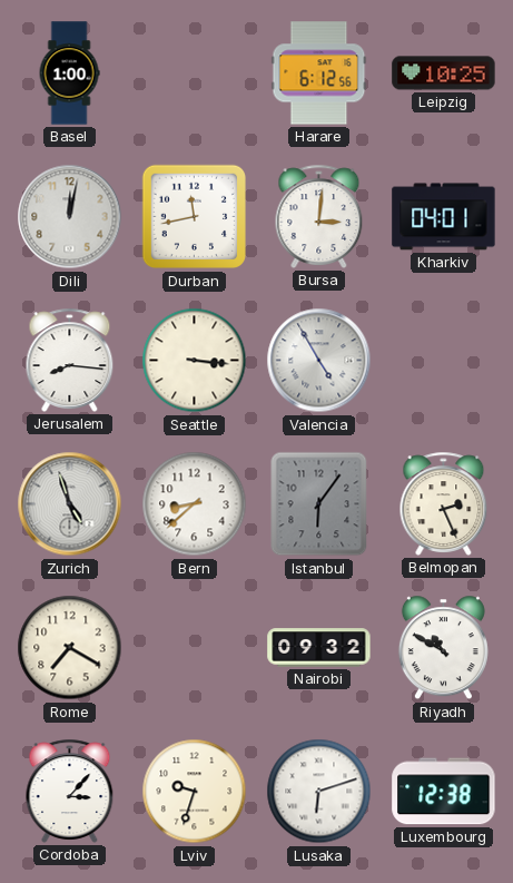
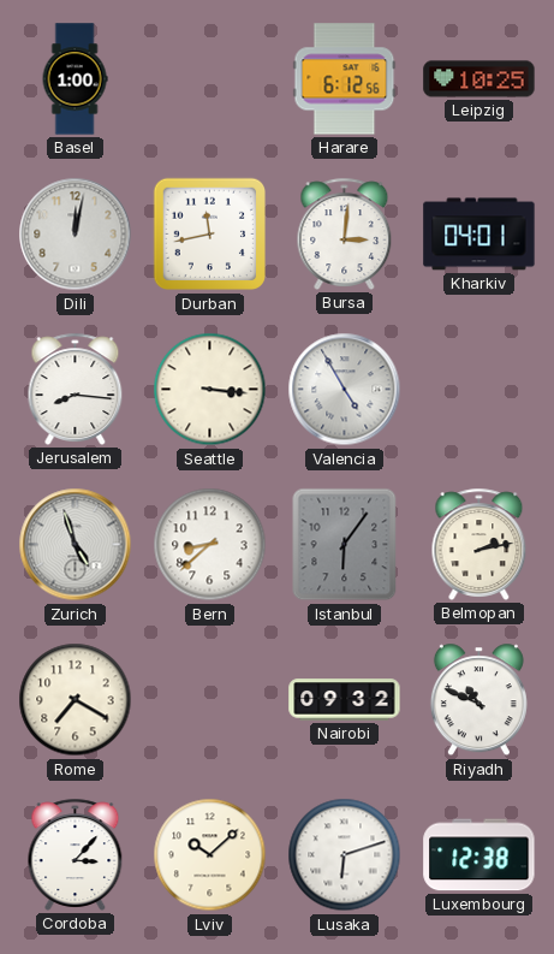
Belmopan: 2:26 -> 2:13 (479, 544)
Riyadh: 10:50 -> 10:49 (478, 700)
Lviv: 9:33 -> 10:08 (210, 855)
